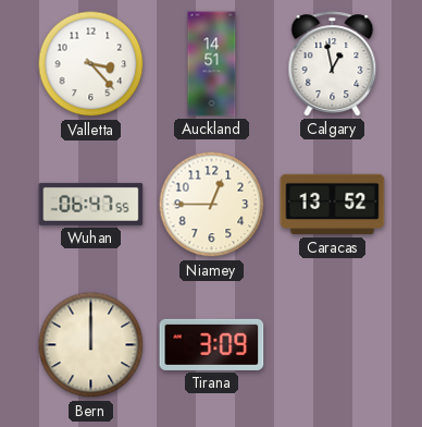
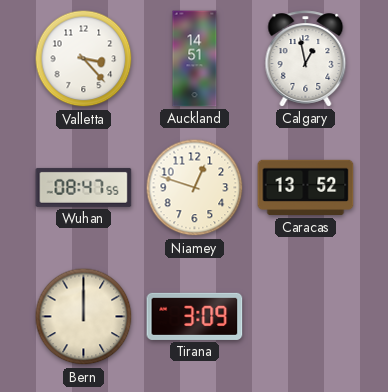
Wuhan: 06:47 -> 08:47 (84, 187)
Niamey: 12:45 -> 12:48 (195, 188)
